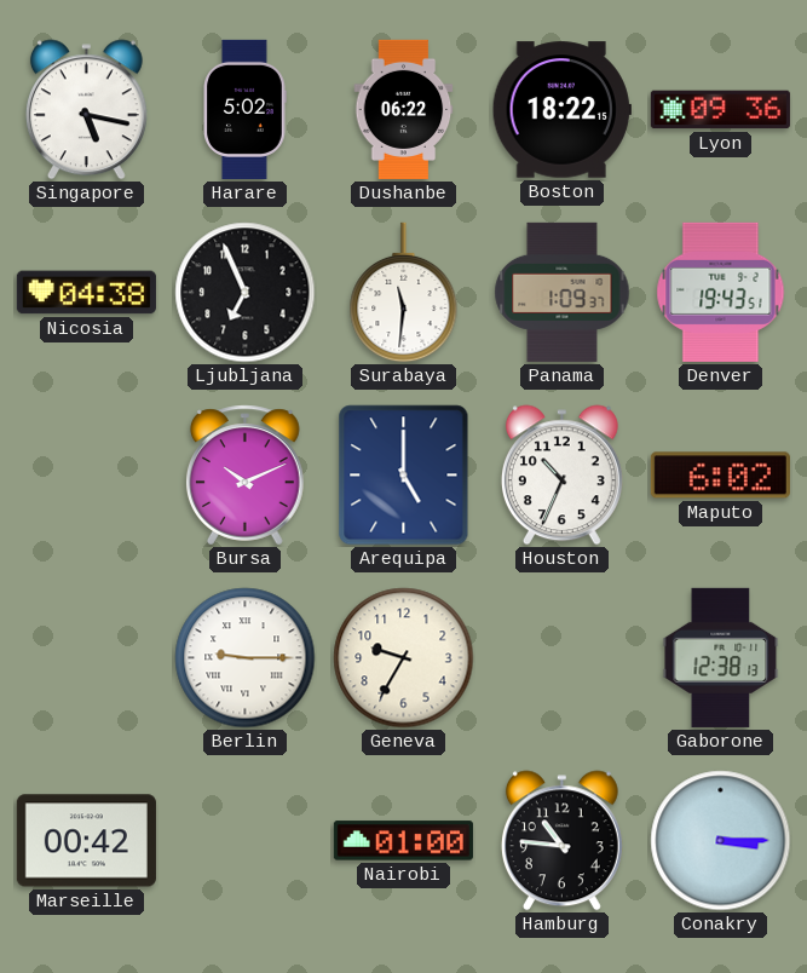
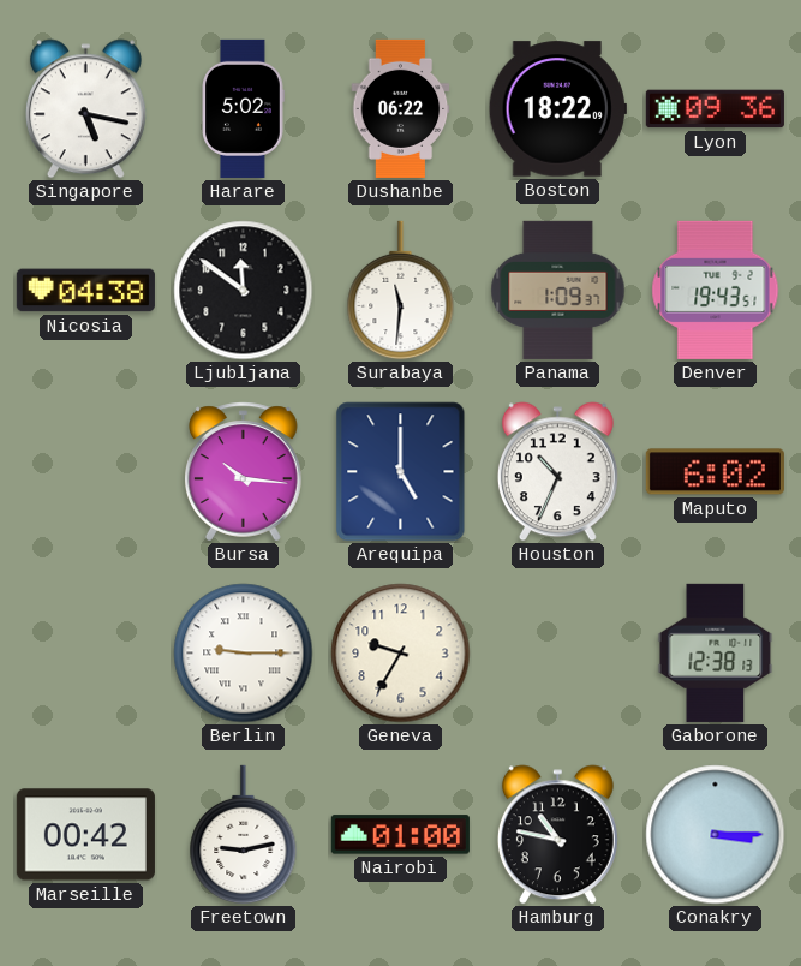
Boston: 18:22:15 -> 18:22:09 (557, 109)
Ljubljana: 6:56 -> 11:51 (244, 291)
Bursa: 10:11 -> 10:16 (244, 472)
Freetown: none -> 9:13 (244, 835)
Hamburg: 10:46 -> 10:47 (557, 835)
